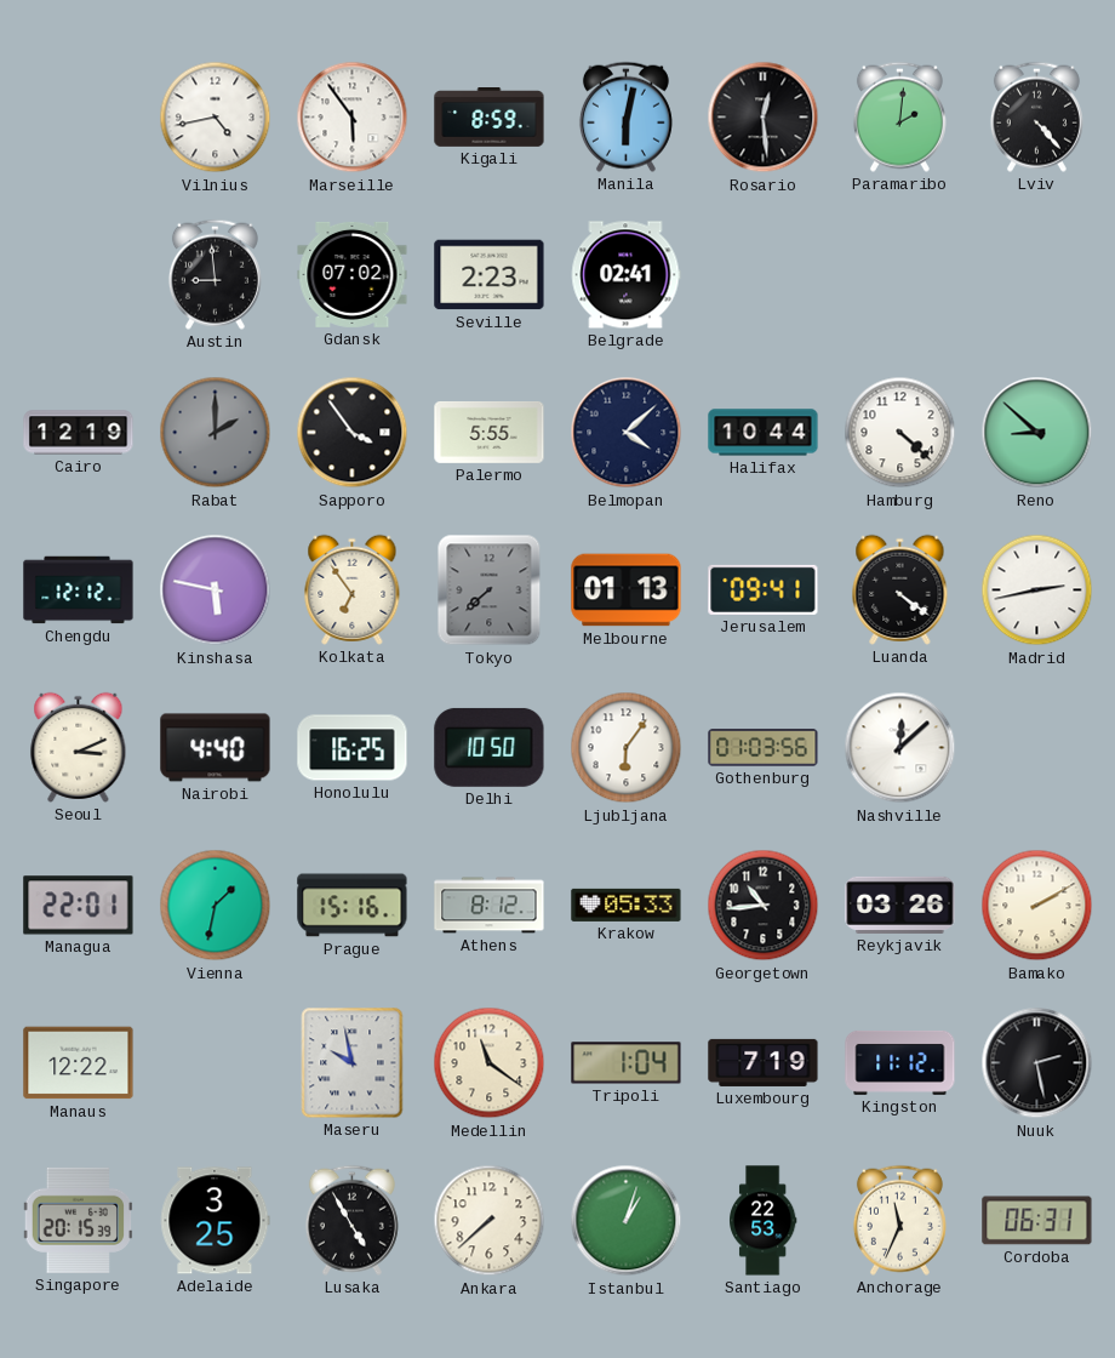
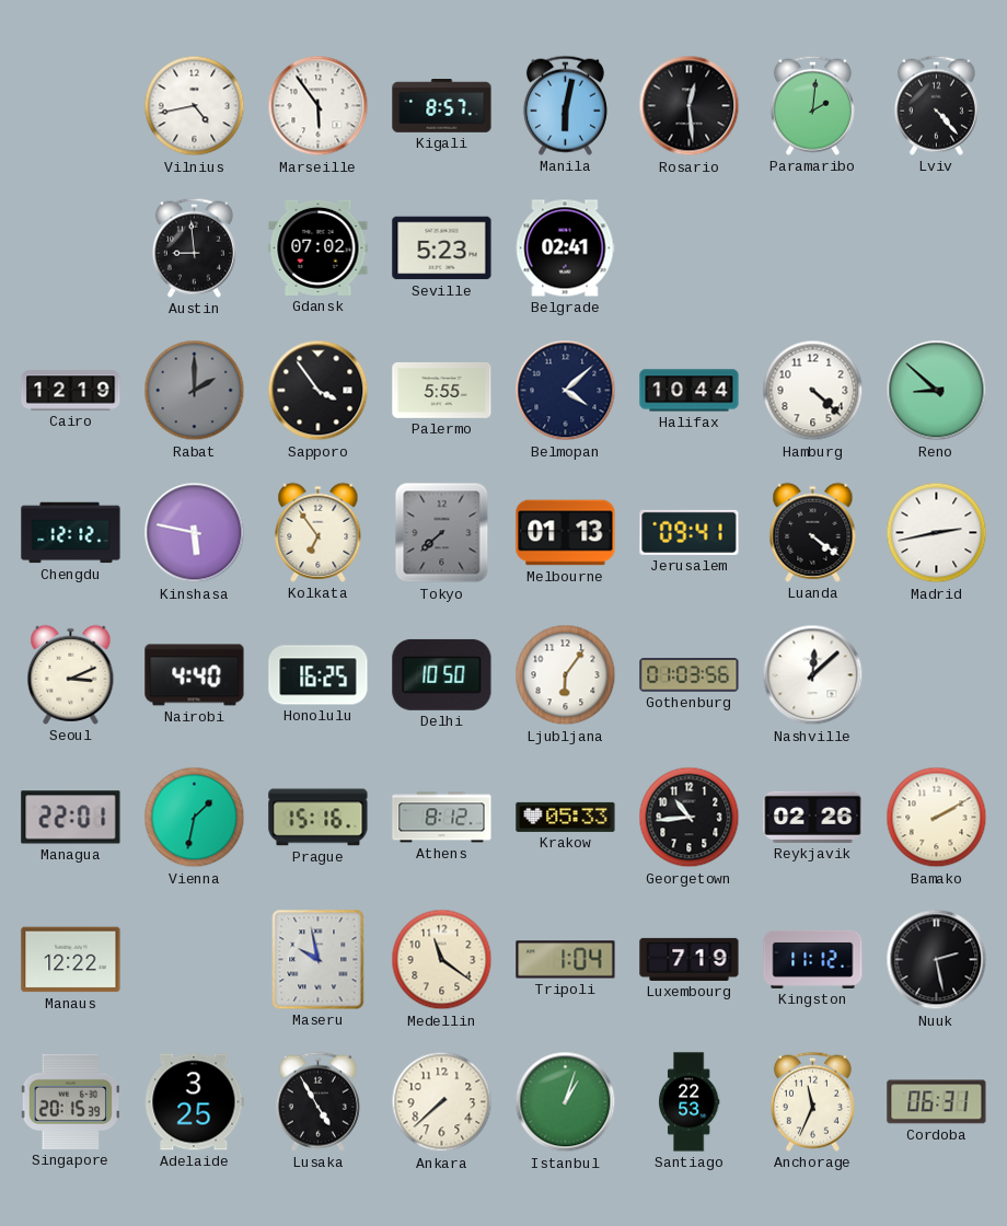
Kigali: 8:59 -> 8:57 (442, 106)
Seville: 2:23 -> 5:23 (442, 248)
Reykjavik: 03:26 -> 02:26 (813, 817)
